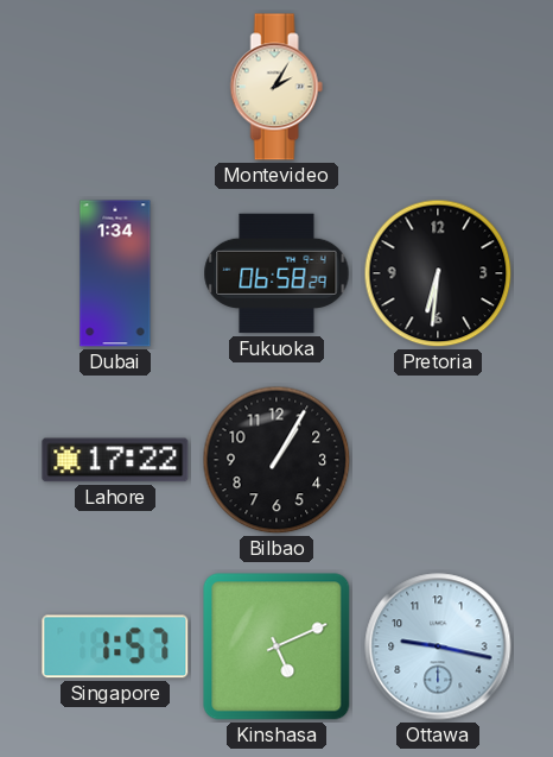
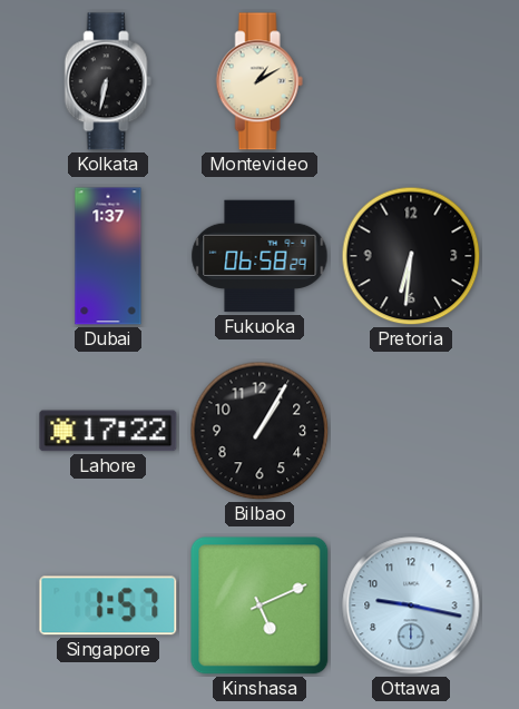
Kolkata: none -> 6:32 (108, 81)
Montevideo: 2:05 -> 1:10 (259, 81)
Dubai: 1:34 -> 1:37 (108, 256)
